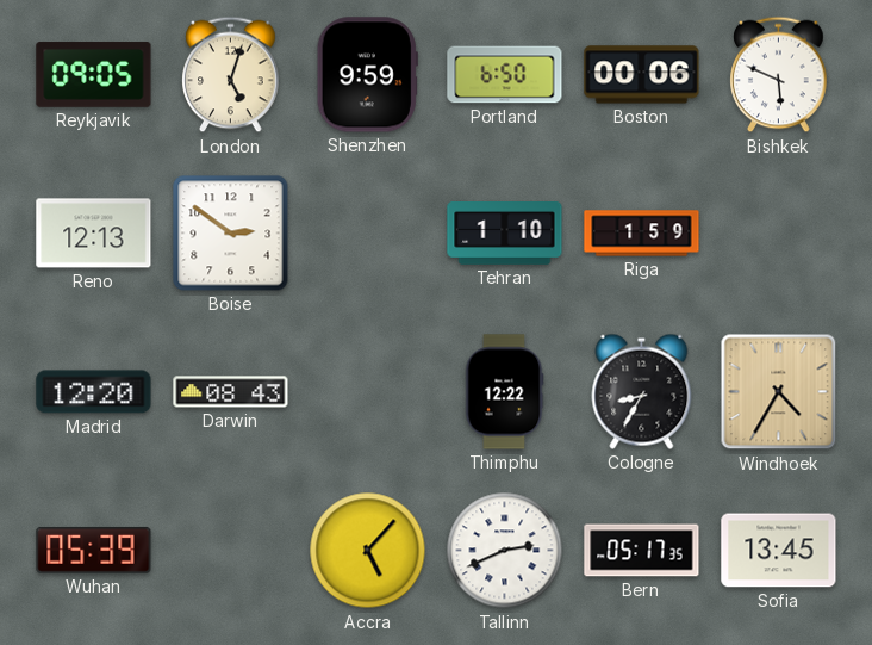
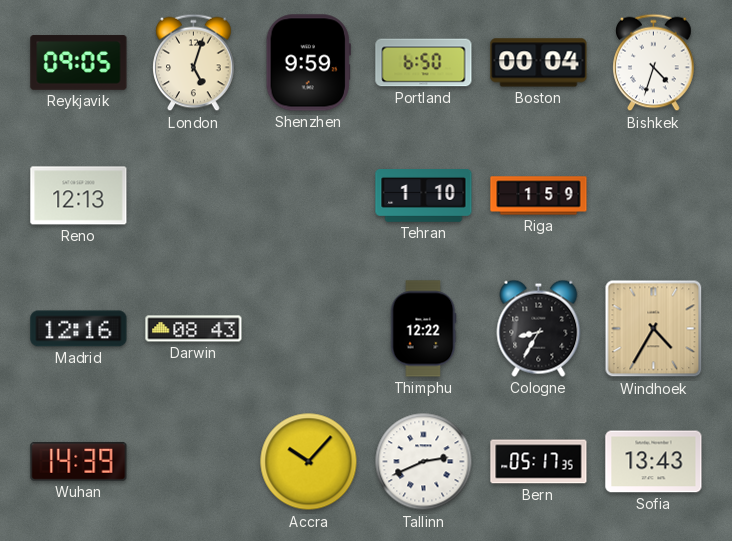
Boston: 00:06 -> 00:04 (539, 63)
Bishkek: 5:49 -> 4:33 (654, 63)
Boise: 2:51 -> none (231, 234)
Madrid: 12:20 -> 12:16 (79, 329)
Wuhan: 05:39 -> 14:39 (79, 461)
Accra: 5:07 -> 10:07 (309, 462)
Sofia: 13:45 -> 13:43 (654, 462)
